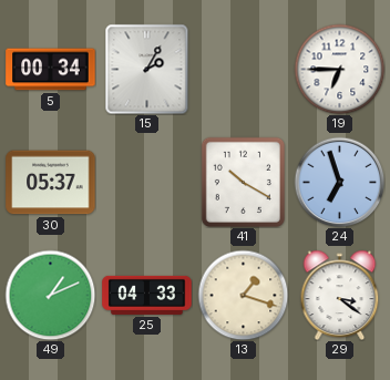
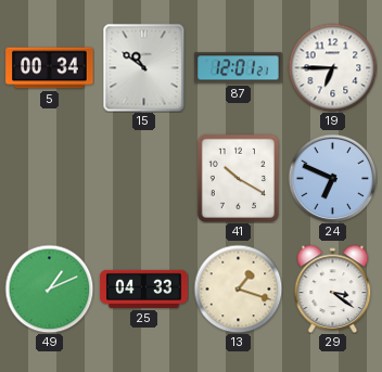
15: 2:05 -> 10:51 (144, 67)
87: none -> 12:01 (239, 68)
30: 05:37 -> none (51, 183)
24: 6:57 -> 6:49 (332, 178)
